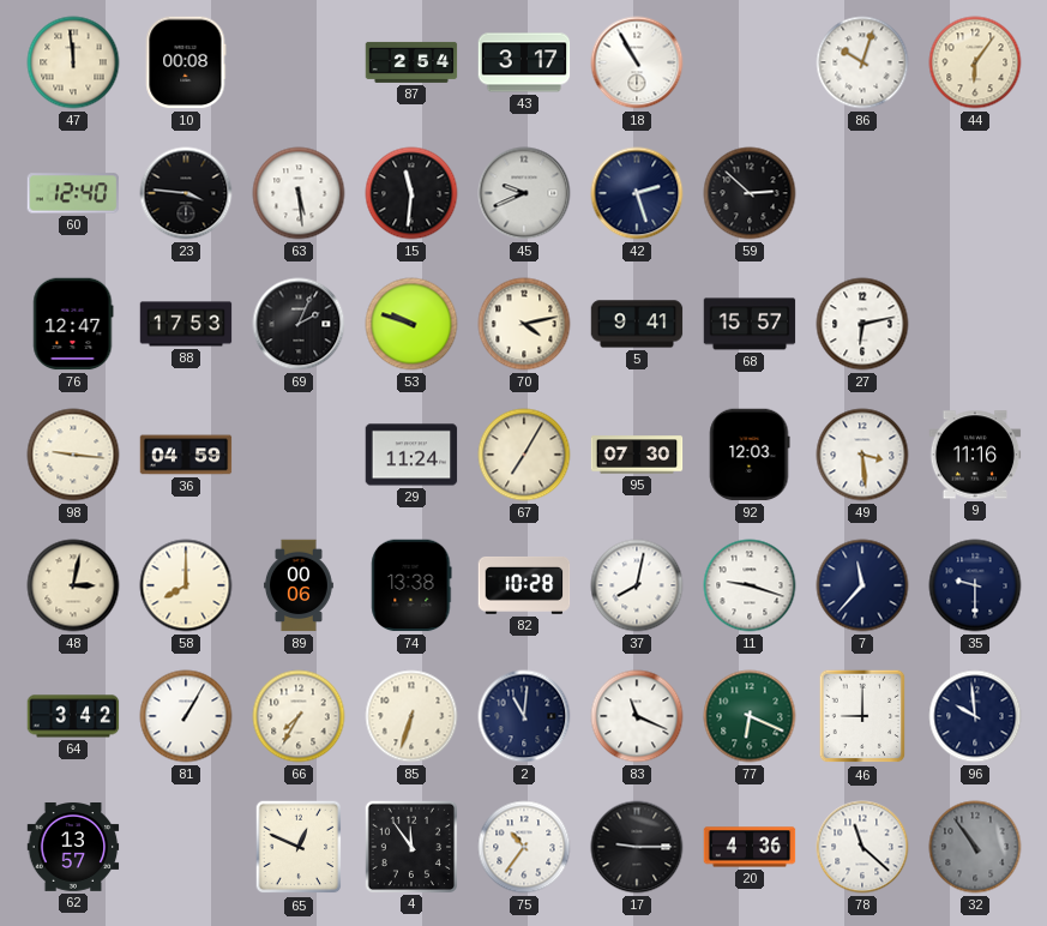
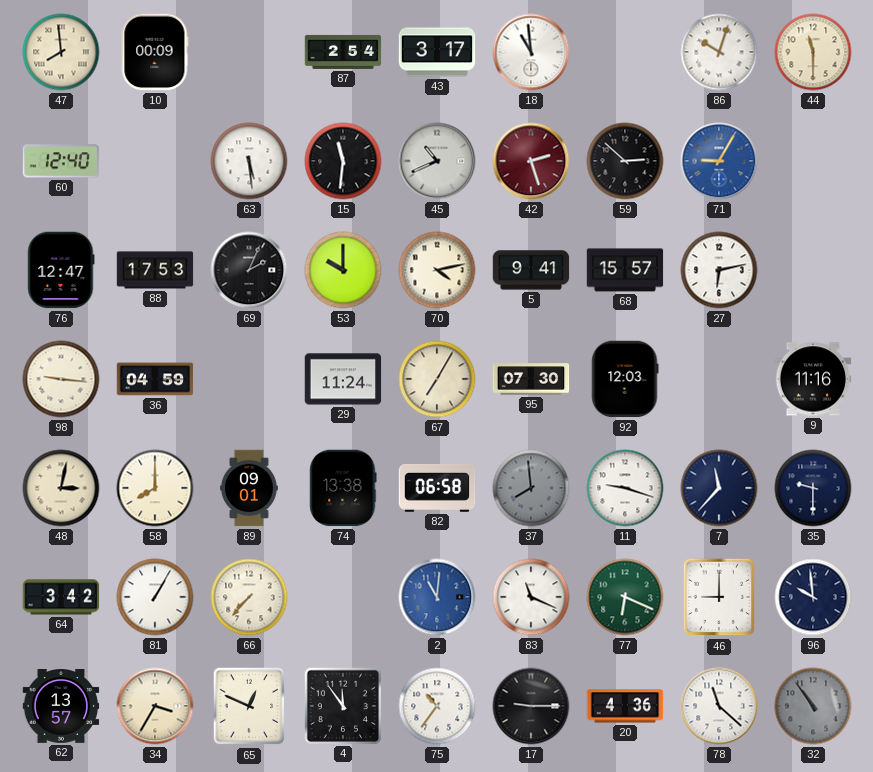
47: 11:59 -> 7:59 (61, 52)
10: 00:08 -> 00:09 (155, 52)
18: 10:55 -> 10:59 (531, 52)
44: 6:06 -> 11:30 (813, 52)
23: 3:46 -> none (186, 193)
45: 9:41 -> 10:41 (437, 161)
42 dial: navy -> burgundy (531, 161)
71: none -> 9:05 (719, 161)
53: 9:48 -> 10:00 (343, 270)
49: 3:29 -> none (862, 455)
89: 00:06 -> 09:01 (249, 488)
82: 10:28 -> 06:58 (437, 488)
37: 8:02 -> 7:59 (531, 488)
37 dial: white -> grey (531, 488)
66: 7:35 -> 7:37 (249, 597)
85: 6:33 -> none (411, 716)
2 dial: navy -> blue (437, 597)
34: none -> 3:35 (155, 706)
